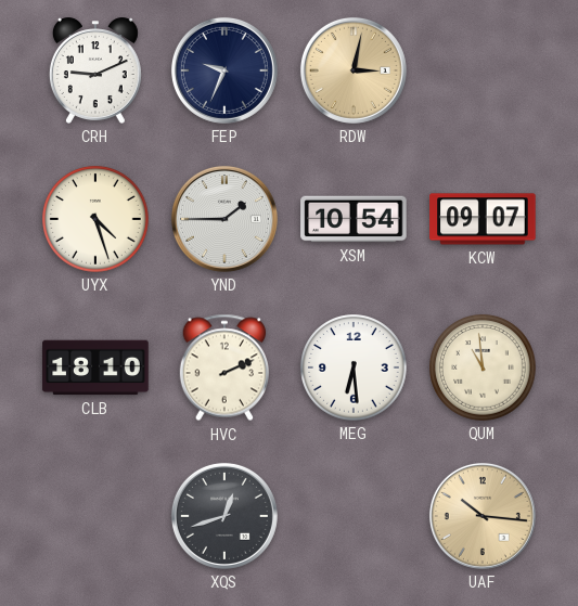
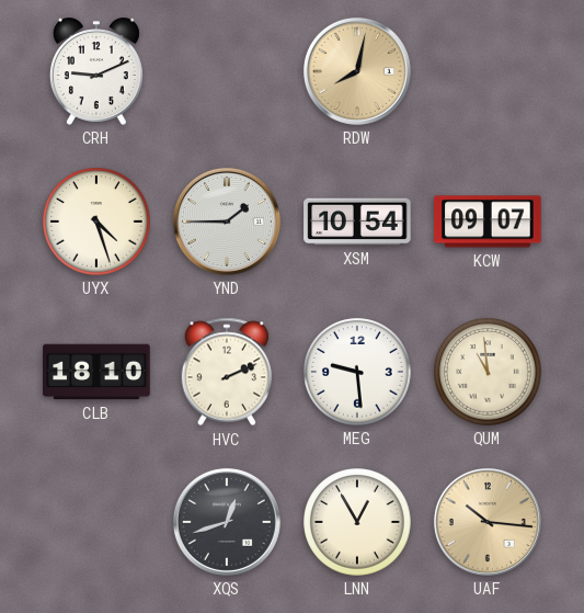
FEP: 9:34 -> none (224, 70)
RDW: 3:02 -> 8:02 (357, 71)
MEG: 6:29 -> 9:29 (357, 372)
LNN: none -> 12:55 (357, 522)
